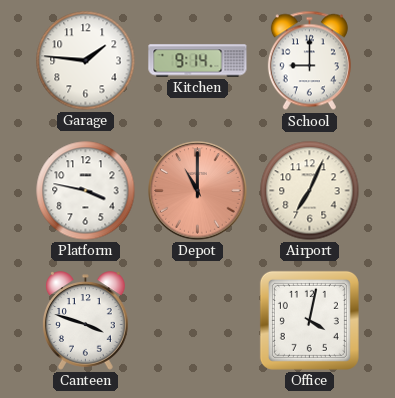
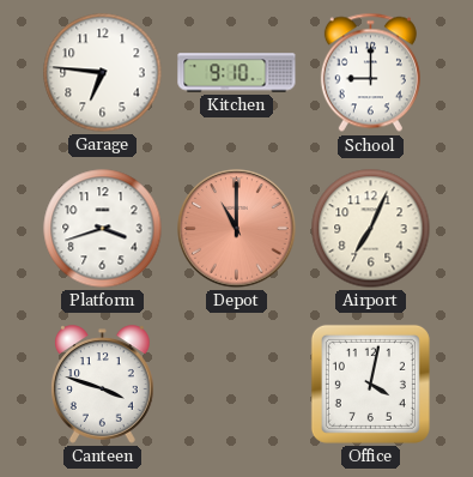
Garage: 1:46 -> 6:46 (103, 73)
Kitchen: 9:14 -> 9:10 (237, 73)
Platform: 3:47 -> 3:42 (103, 229)
